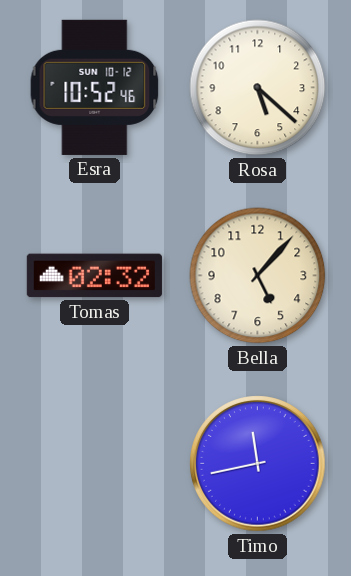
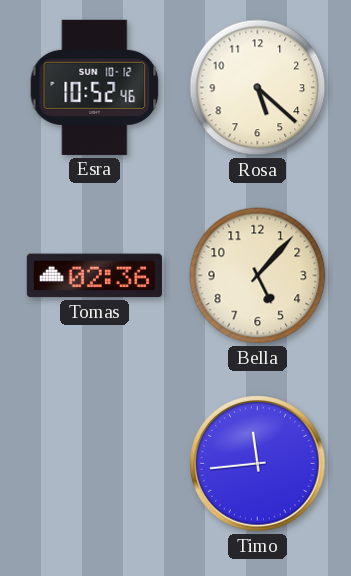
Tomas: 02:32 -> 02:36 (94, 276)
Timo: 11:43 -> 11:44 (258, 464)
